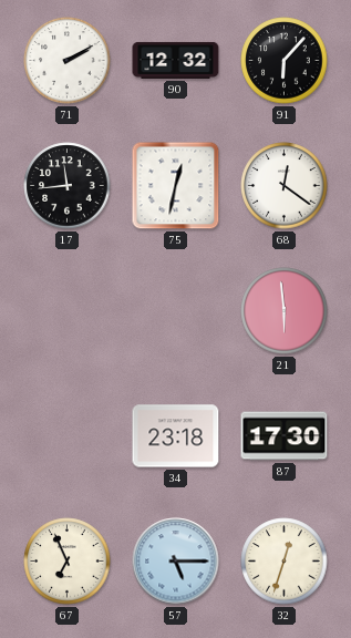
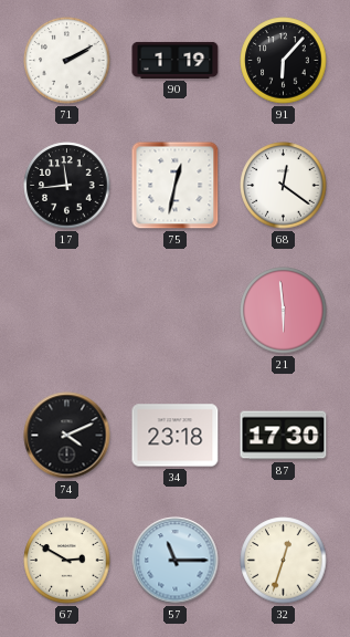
90: 12:32 -> 1:19 (176, 60)
74: none -> 4:11 (67, 436)
67: 6:56 -> 2:50 (67, 561)
57: 5:15 -> 11:15 (176, 561)
